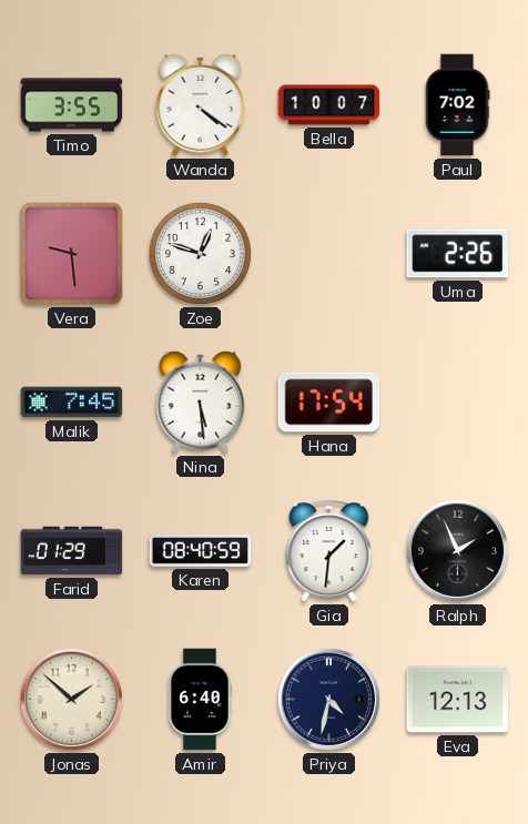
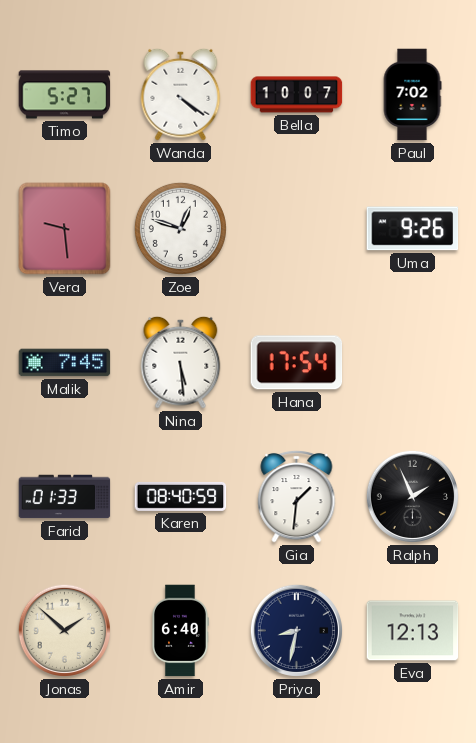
Timo: 3:55 -> 5:27 (65, 95)
Uma: 2:26 -> 9:26 (413, 229)
Farid: 01:29 -> 01:33 (65, 497)
Priya: 4:32 -> 8:32 (296, 630)
